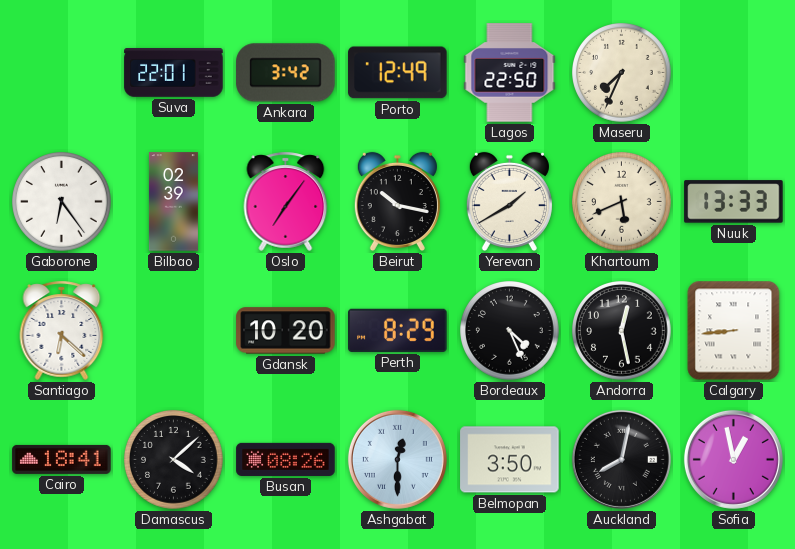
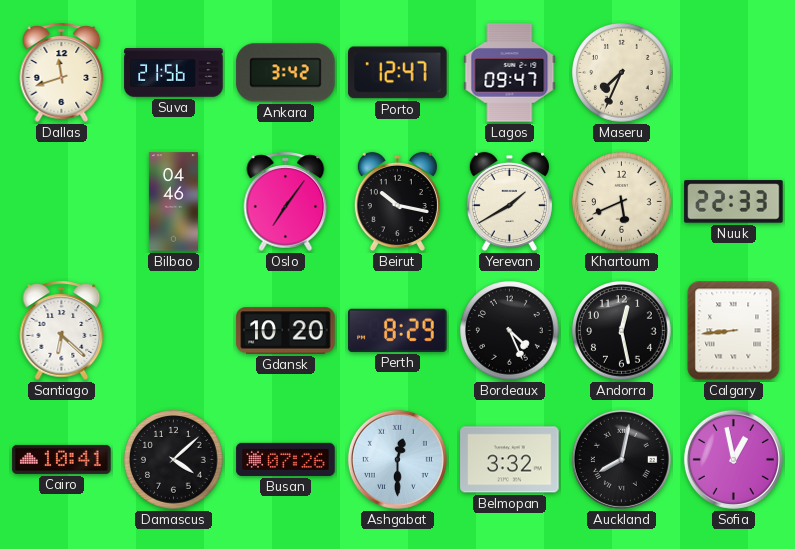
Dallas: none -> 11:42 (62, 72)
Suva: 22:01 -> 21:56 (174, 73)
Porto: 12:49 -> 12:47 (398, 73)
Lagos: 22:50 -> 09:47 (510, 73)
Gaborone: 6:24 -> none (62, 202)
Bilbao: 02:39 -> 04:46 (173, 202)
Nuuk: 13:33 -> 22:33 (734, 202)
Cairo: 18:41 -> 10:41 (62, 459)
Busan: 08:26 -> 07:26 (286, 459)
Belmopan: 3:50 -> 3:32 (510, 460)
